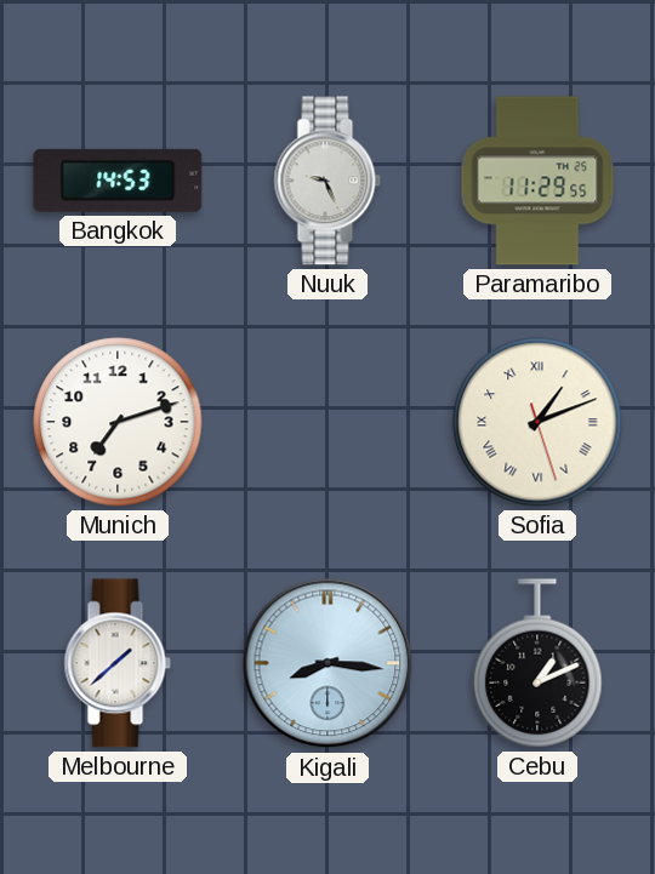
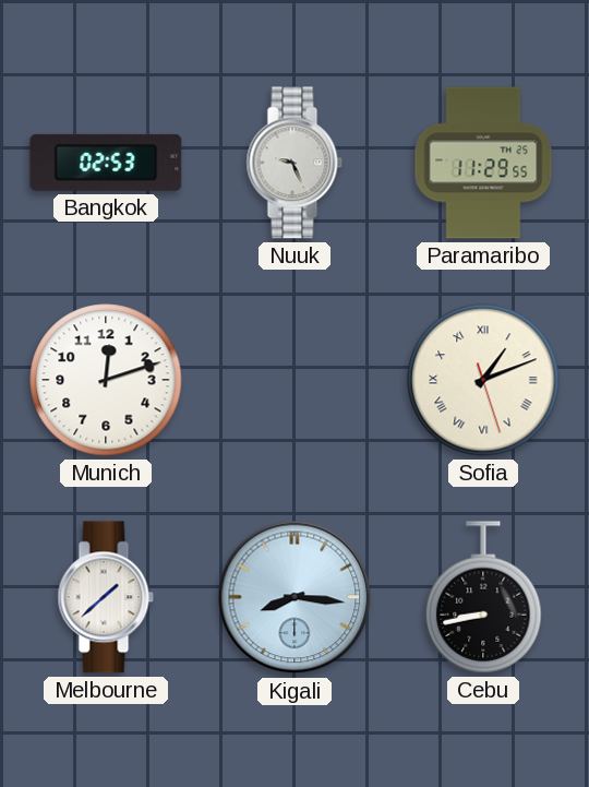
Bangkok: 14:53 -> 02:53 (106, 163)
Munich: 7:12 -> 12:12 (106, 380)
Cebu: 1:11 -> 8:43 (483, 597)
